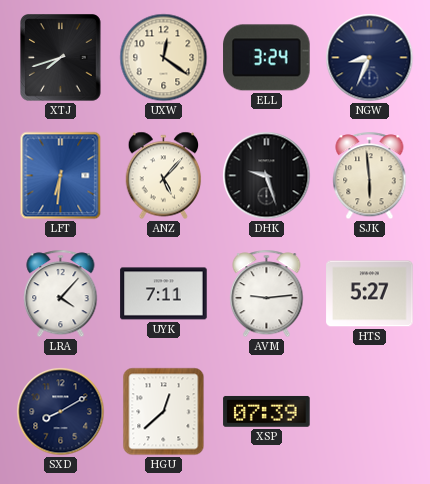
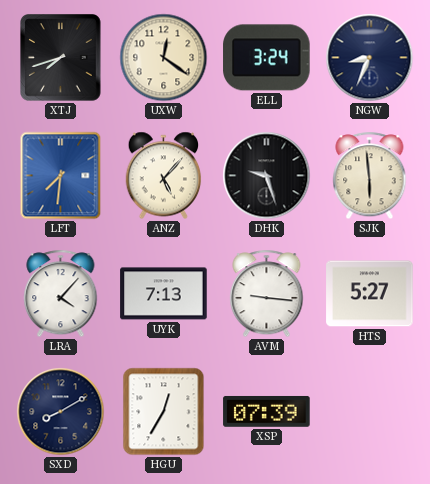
LFT: 6:31 -> 7:31 (61, 176)
UYK: 7:11 -> 7:13 (164, 294)
AVM: 9:14 -> 9:16 (267, 294)
HGU: 12:38 -> 12:35 (164, 412)
